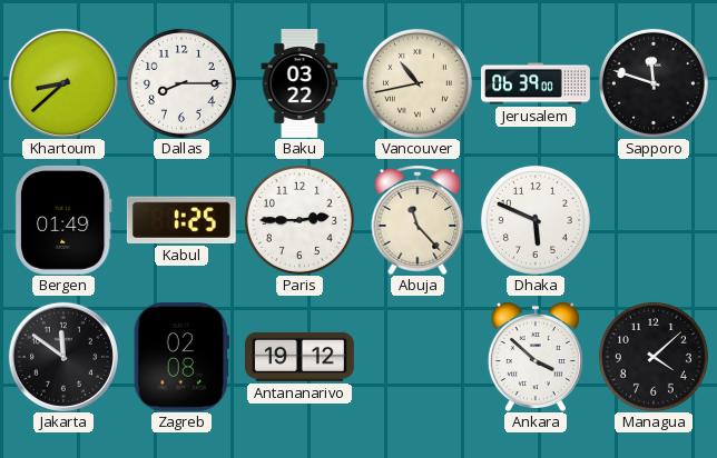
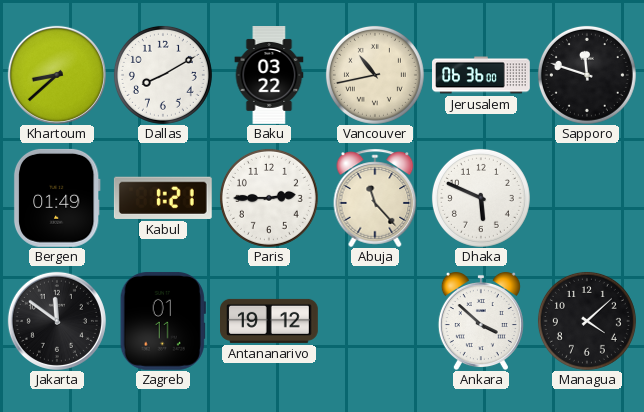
Dallas: 8:15 -> 8:10 (163, 75)
Jerusalem: 06:39 -> 06:36 (482, 75)
Kabul: 1:25 -> 1:21 (163, 198)
Zagreb: 02:08 -> 01:11 (163, 321)
